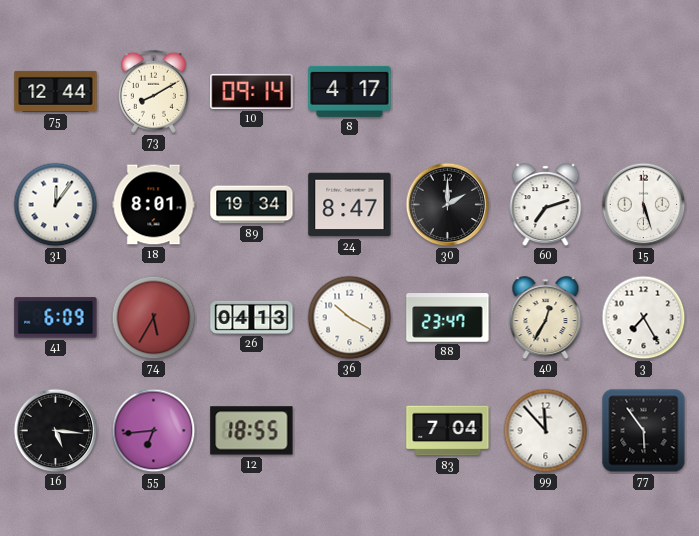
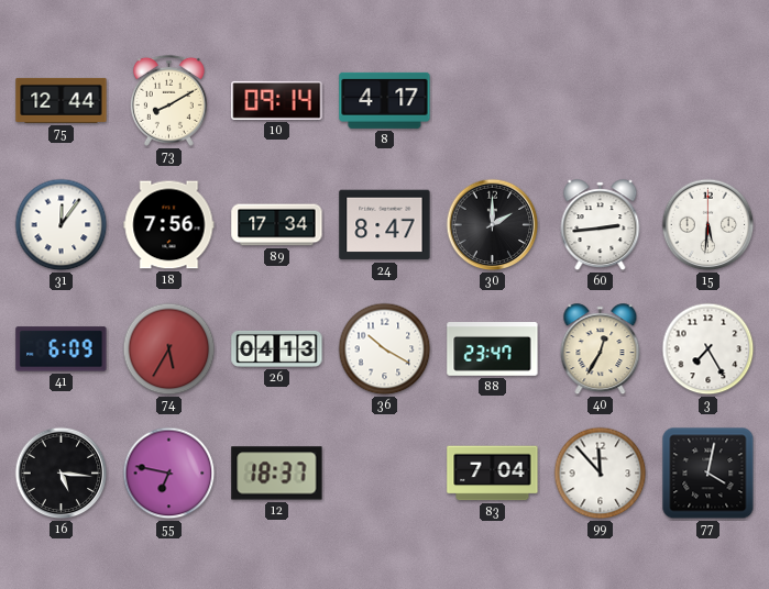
18: 8:01 -> 7:56 (169, 225)
89: 19:34 -> 17:34 (277, 225)
60: 7:12 -> 2:44 (601, 225)
15: 5:27 -> 5:31 (708, 225)
55: 6:44 -> 6:47 (169, 474)
12: 18:55 -> 18:37 (277, 474)
77: 5:54 -> 4:02 (708, 474)
